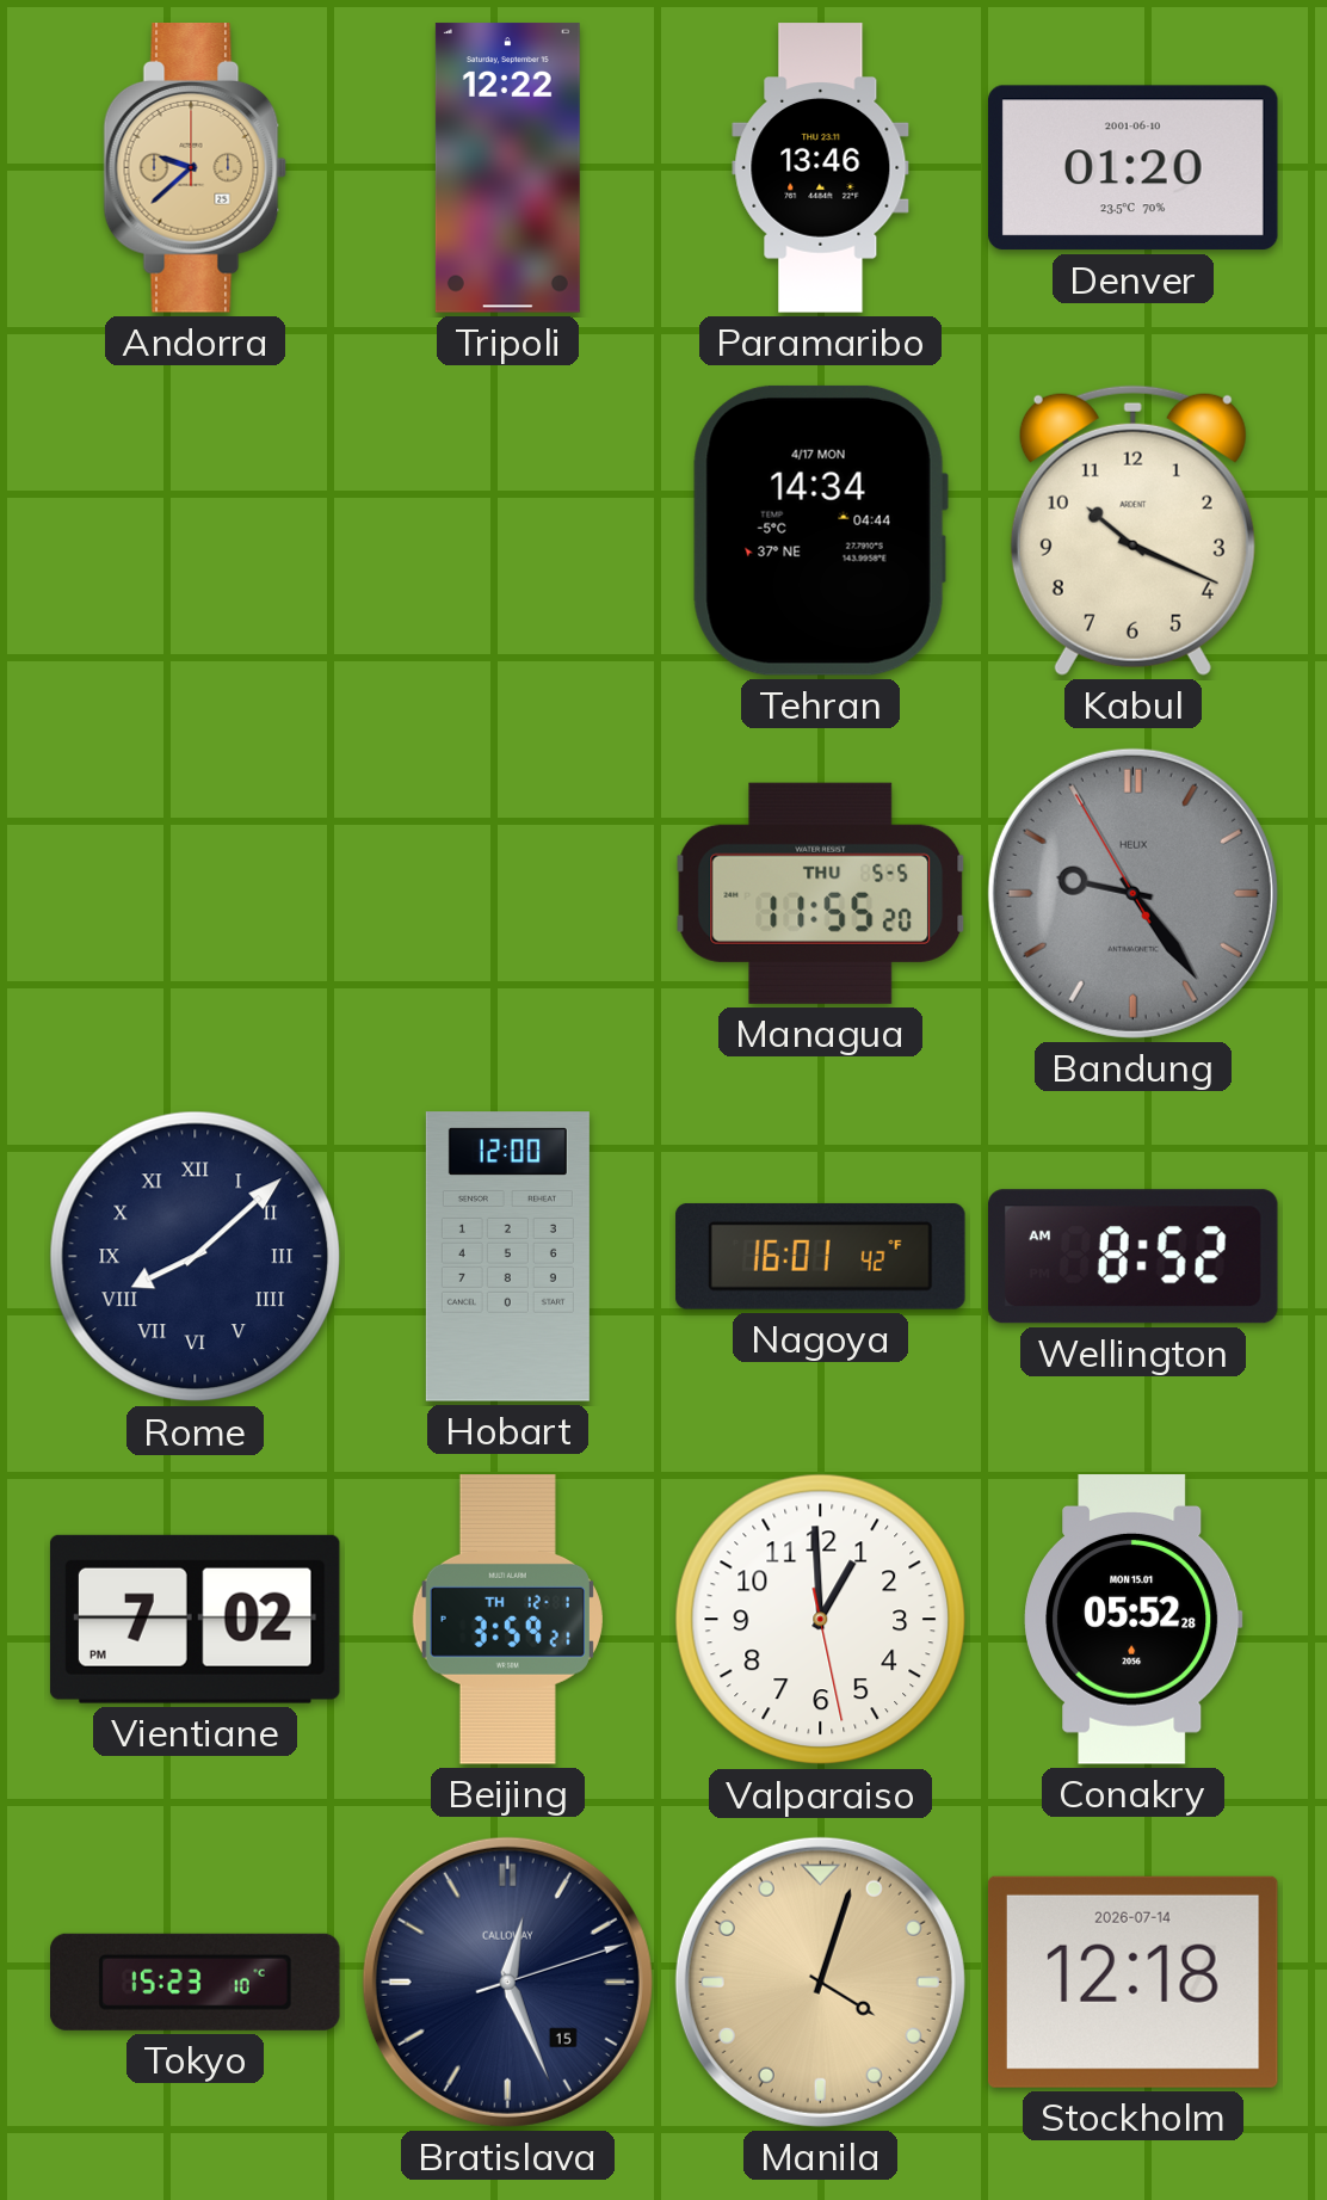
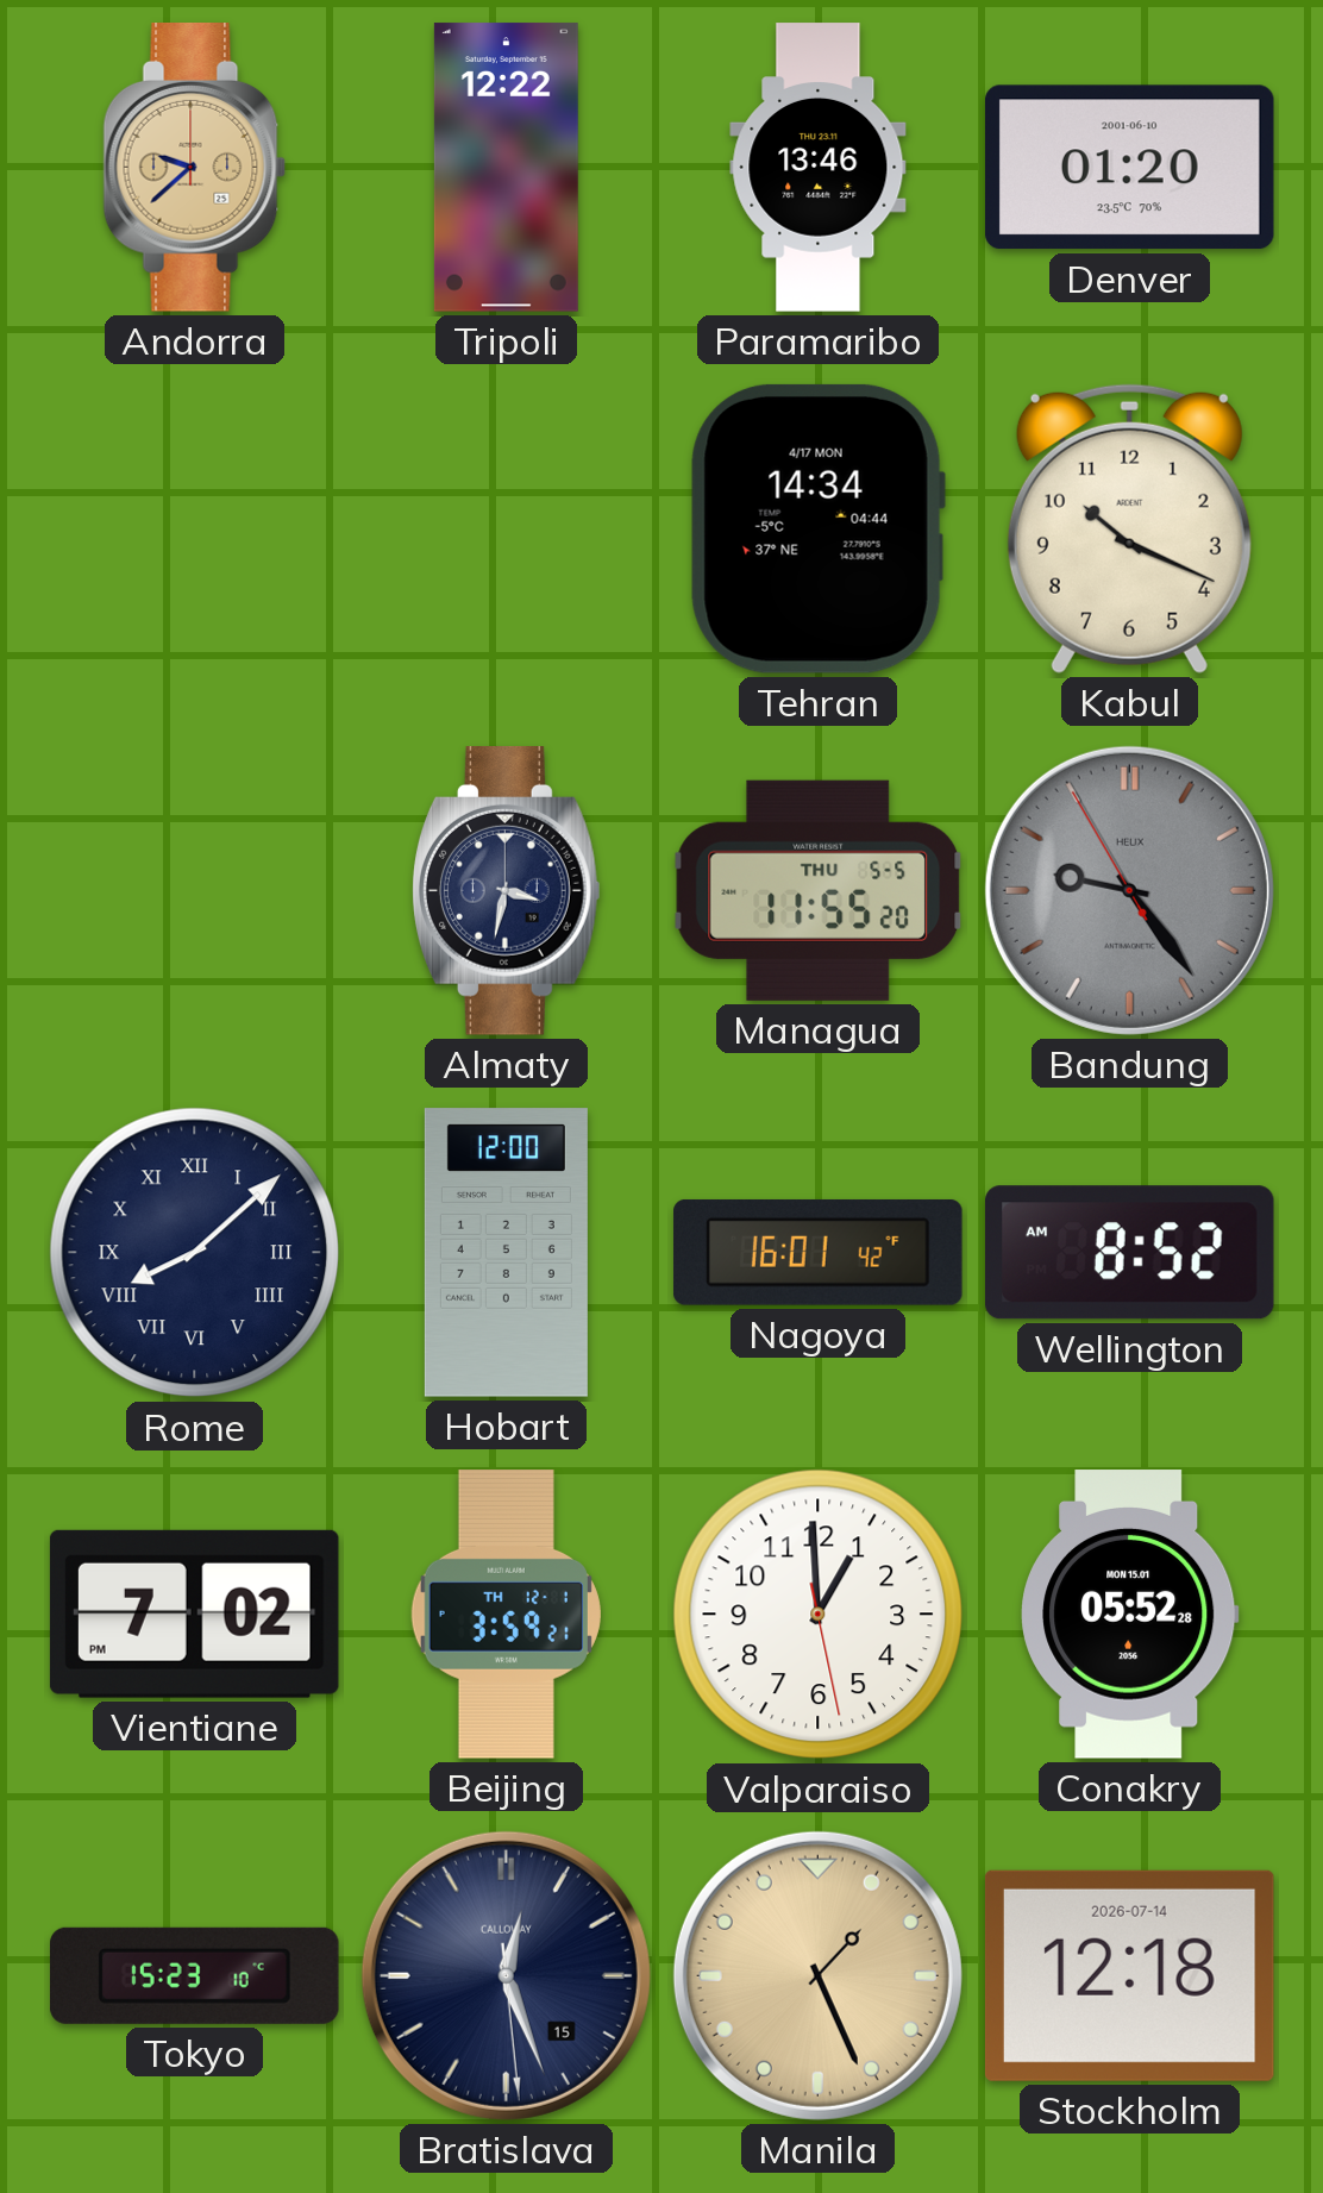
Almaty: none -> 3:32 (506, 891)
Bratislava: 12:26:12 -> 12:26:29 (506, 1975)
Manila: 4:03 -> 1:26 (817, 1975)
